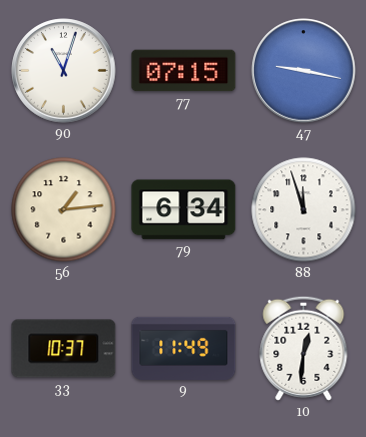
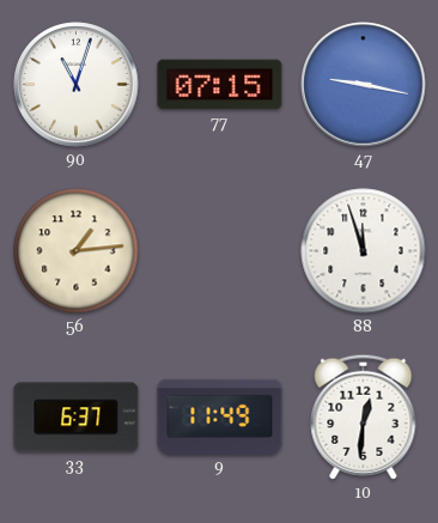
79: 6:34 -> none (184, 210)
33: 10:37 -> 6:37 (77, 418)
